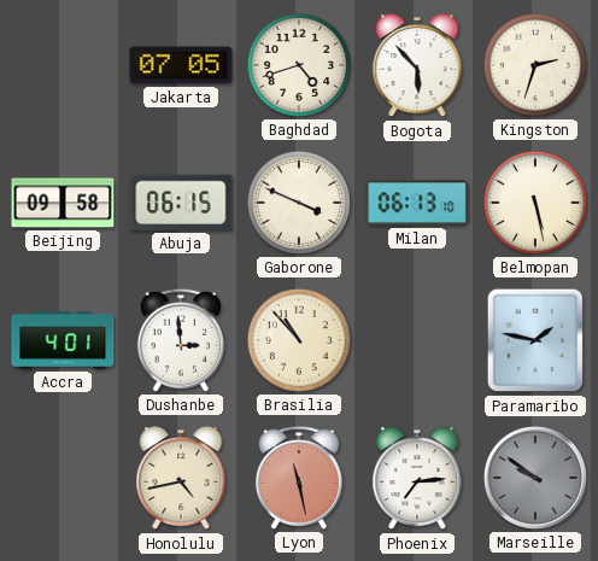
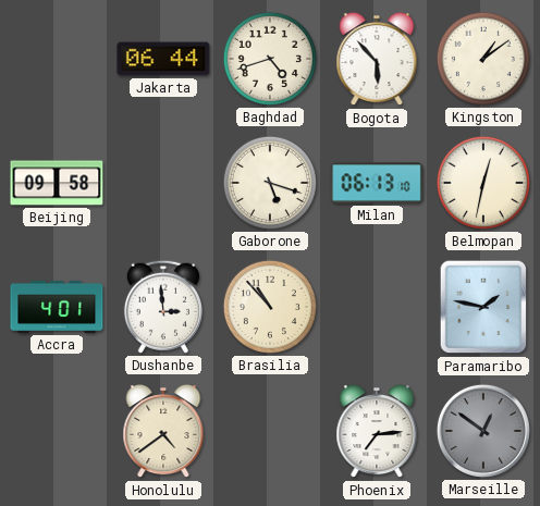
Jakarta: 07:05 -> 06:44 (163, 59)
Kingston: 2:33 -> 1:09 (483, 59)
Abuja: 06:15 -> none (181, 203)
Gaborone: 3:49 -> 5:18 (270, 183)
Belmopan: 5:28 -> 12:32 (483, 183)
Honolulu: 4:43 -> 4:39 (163, 432)
Lyon: 11:28 -> none (299, 478)
Marseille: 9:51 -> 12:51 (483, 431)
